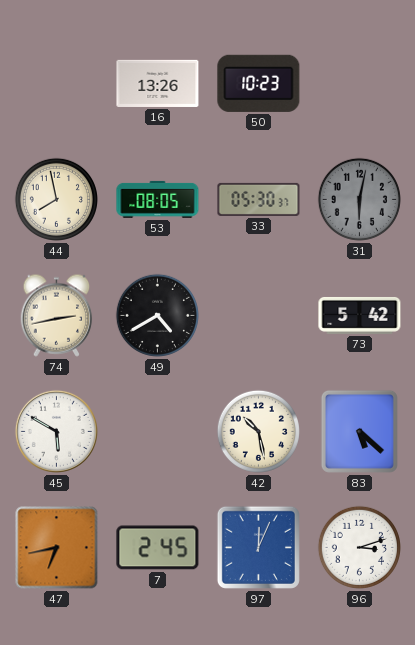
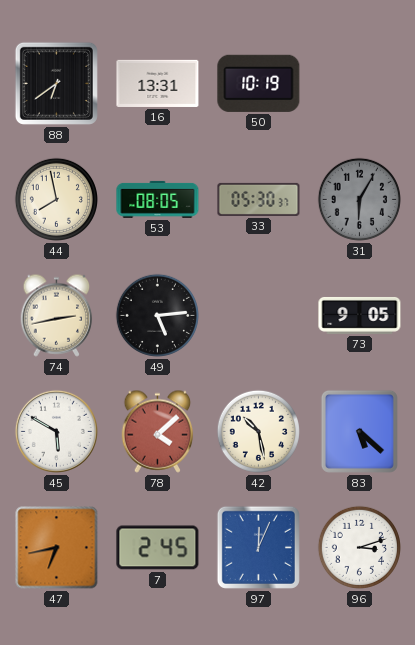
88: none -> 6:39 (56, 83)
16: 13:26 -> 13:31 (158, 83)
50: 10:23 -> 10:19 (259, 83)
31: 6:02 -> 6:05 (359, 199)
49: 4:40 -> 5:14 (157, 315)
73: 5:42 -> 9:05 (360, 315)
78: none -> 4:08 (158, 431)
